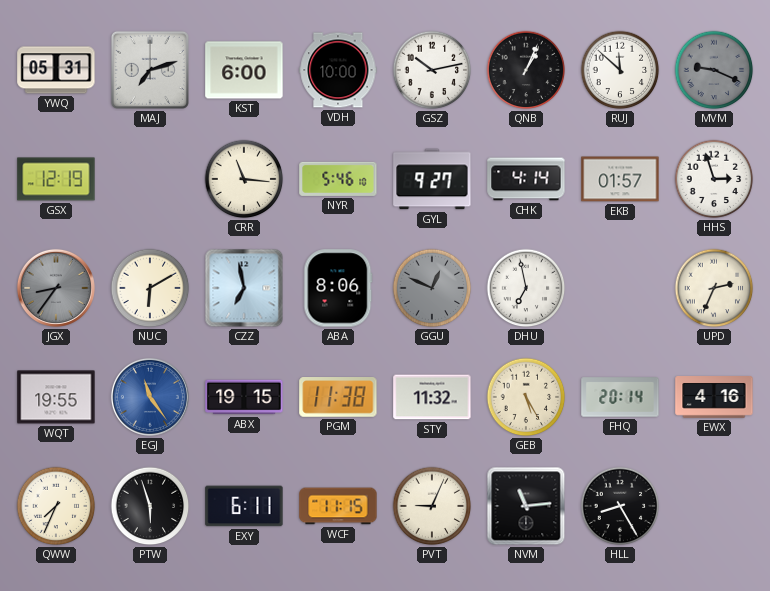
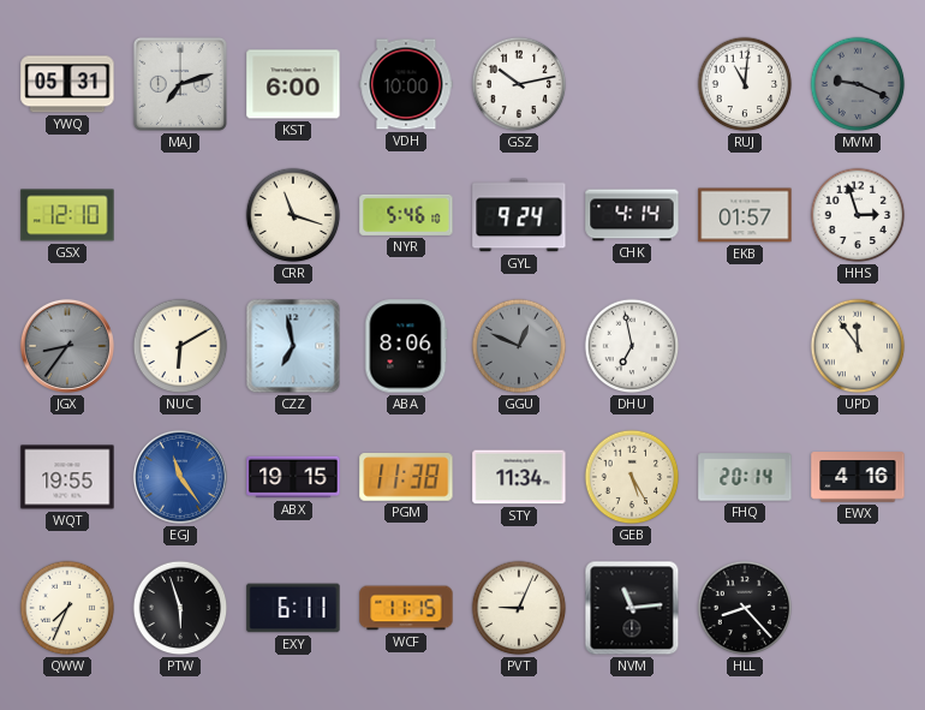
QNB: 1:04 -> none (526, 70)
RUJ: 11:52 -> 11:01 (745, 84)
GSX: 12:19 -> 12:10 (67, 215)
CRR: 11:16 -> 11:18 (293, 215)
GYL: 9:27 -> 9:24 (519, 215)
UPD: 2:34 -> 11:54 (858, 346)
STY: 11:32 -> 11:34 (519, 477)
HLL: 8:25 -> 8:23 (745, 608)
